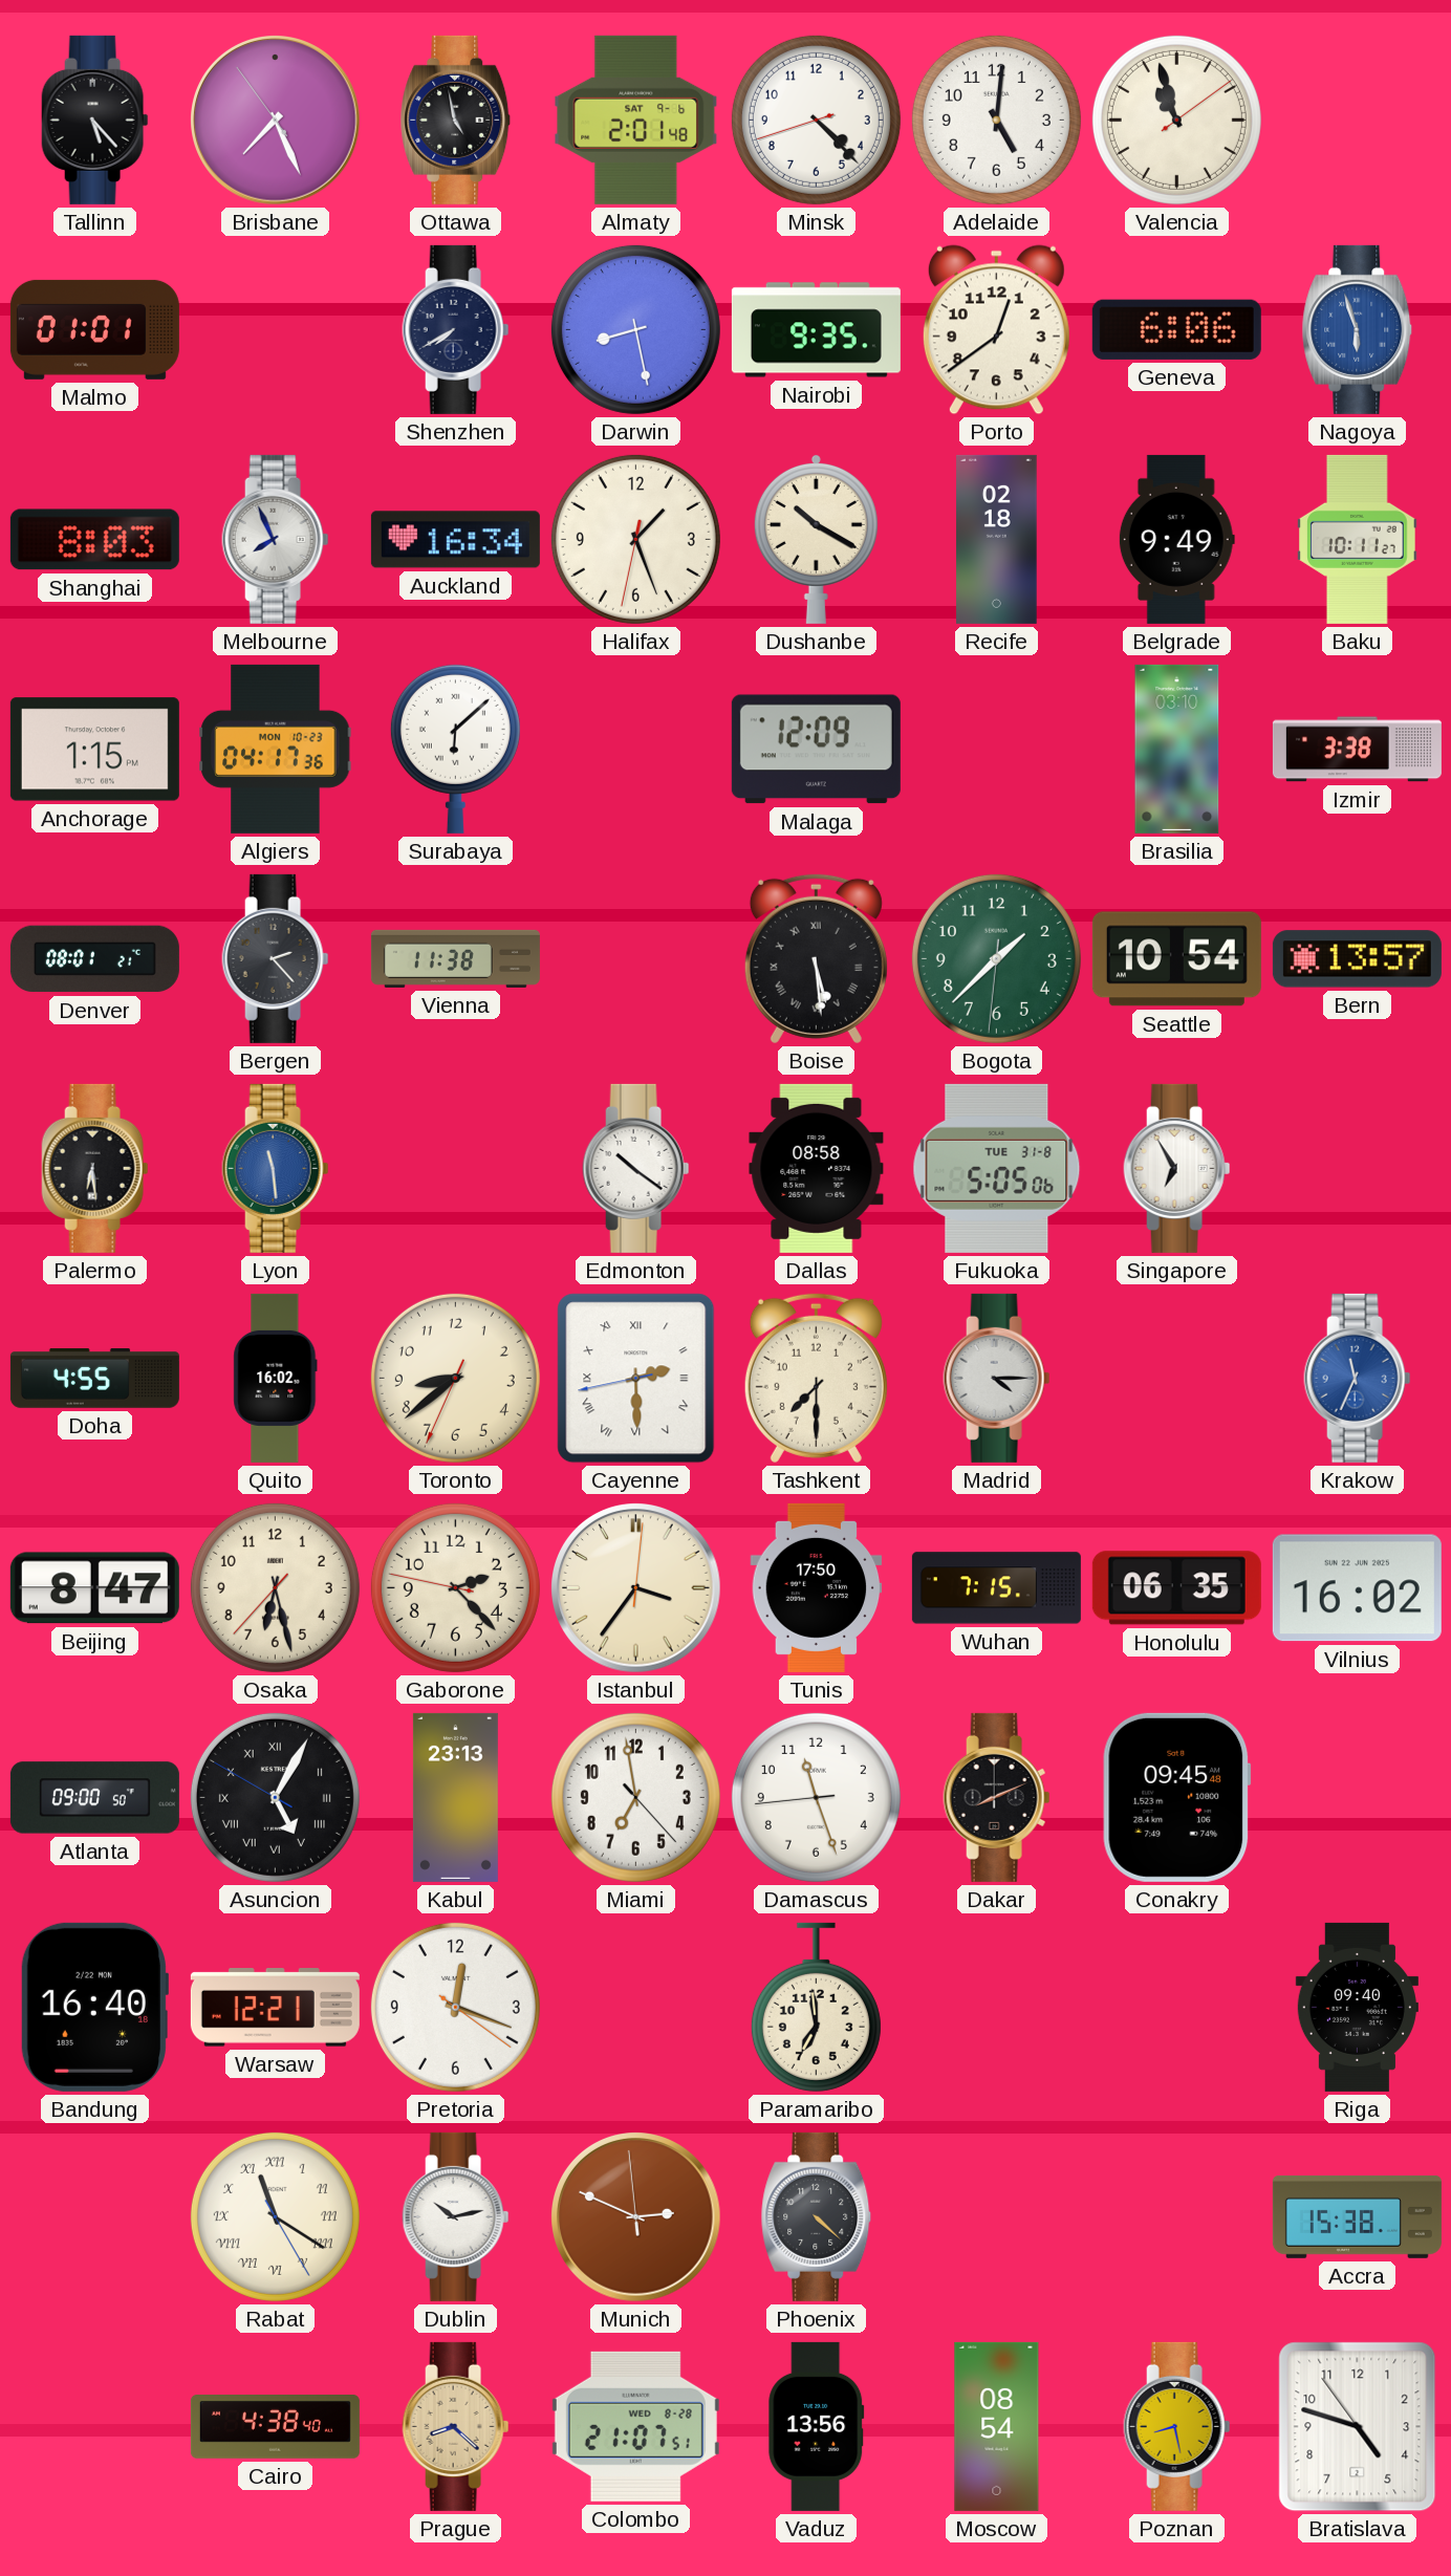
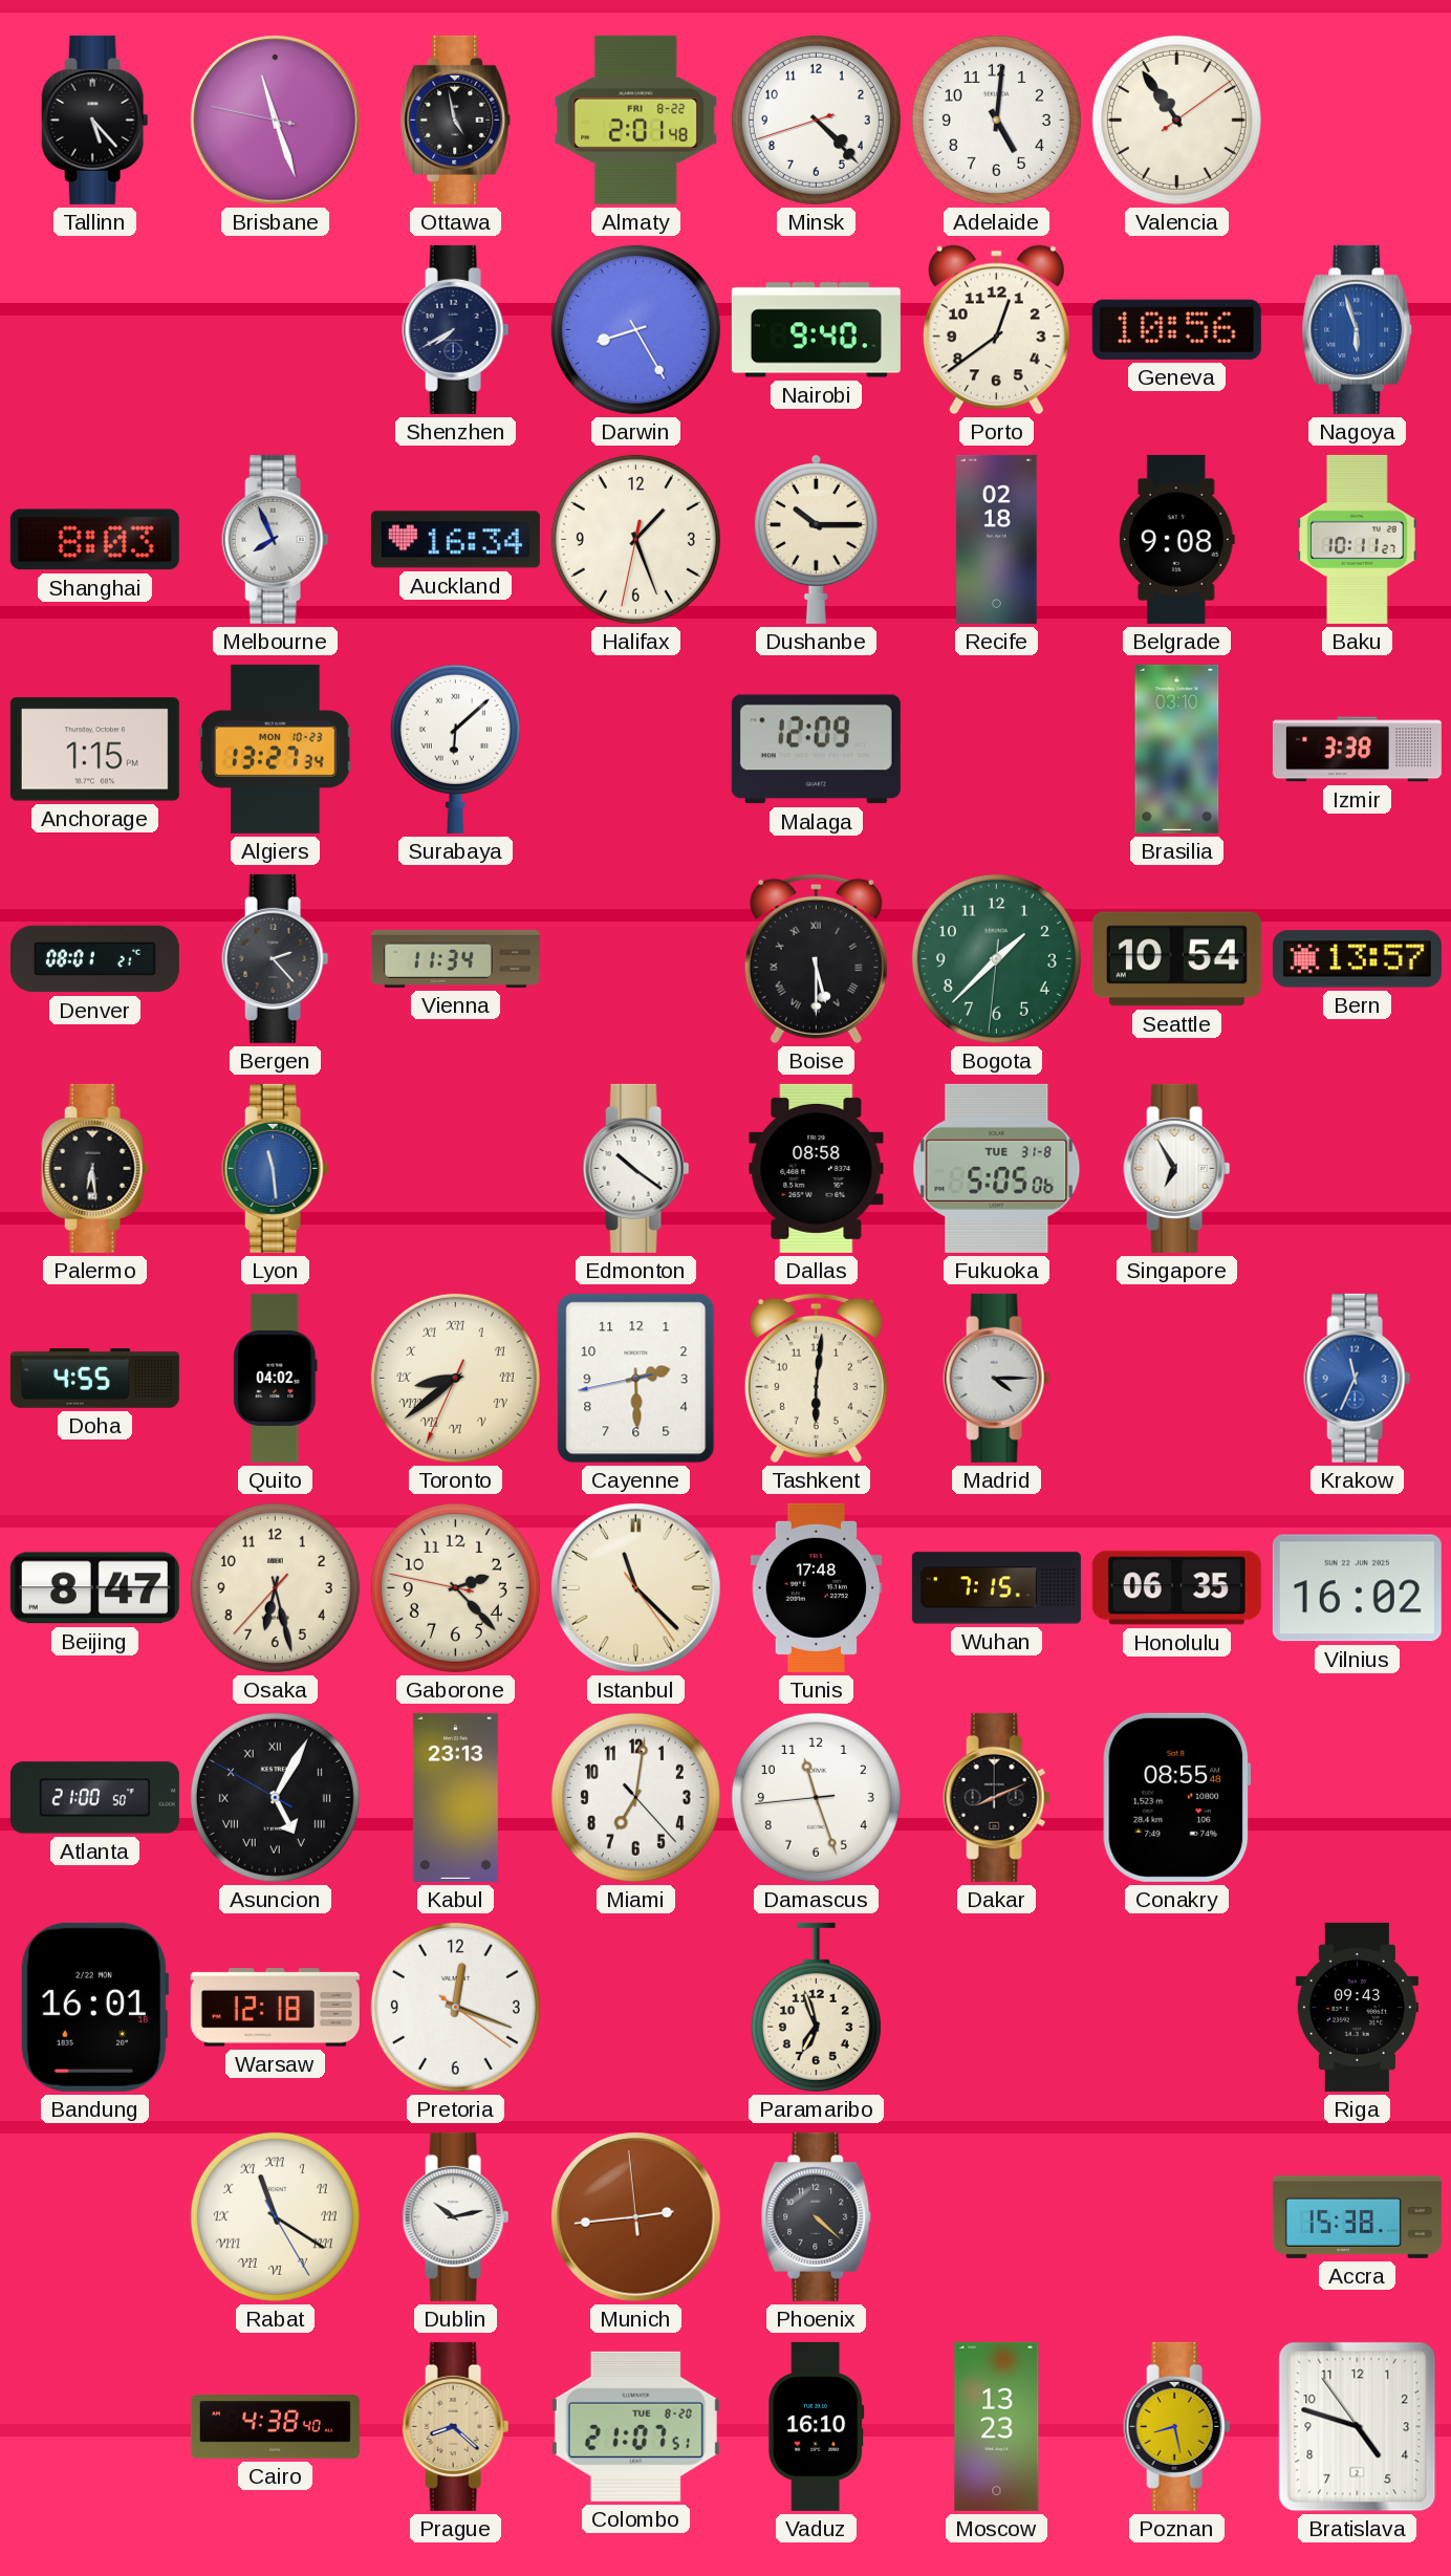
Brisbane: 7:25 -> 11:26 (276, 121)
Almaty date: SAT 9-6 -> FRI 8-22 (636, 120)
Valencia: 10:57 -> 10:54 (1176, 120)
Malmo: 01:01 -> none (94, 329)
Darwin: 8:28 -> 8:25 (635, 329)
Nairobi: 9:35 -> 9:40 (816, 330)
Geneva: 6:06 -> 10:56 (1176, 329)
Dushanbe: 10:20 -> 10:15 (816, 539)
Belgrade: 9:49 -> 9:08 (1176, 539)
Algiers: 04:17 -> 13:27 (276, 749)
Vienna: 11:38 -> 11:34 (455, 958)
Boise: 5:29 -> 5:30 (816, 958)
Quito: 16:02 -> 04:02 (276, 1378)
Toronto numerals: Arabic -> Roman (455, 1378)
Cayenne numerals: Roman -> Arabic (636, 1379)
Tashkent: 7:30 -> 6:01 (816, 1378)
Istanbul: 3:36 -> 11:22 (636, 1588)
Tunis: 17:50 -> 17:48 (817, 1587)
Atlanta: 09:00 -> 21:00 (94, 1798)
Miami: 6:58 -> 7:01 (635, 1797)
Conakry: 09:45 -> 08:55 (1177, 1797)
Bandung: 16:40 -> 16:01 (94, 2007)
Warsaw: 12:21 -> 12:18 (275, 2008)
Paramaribo: 6:59 -> 6:57 (816, 2007)
Riga: 09:40 -> 09:43 (1357, 2007)
Munich: 2:48 -> 2:43 (636, 2217)
Colombo date: WED 8-28 -> TUE 8-20 (635, 2426)
Vaduz: 13:56 -> 16:10 (817, 2426)
Moscow: 08:54 -> 13:23 (997, 2426)
